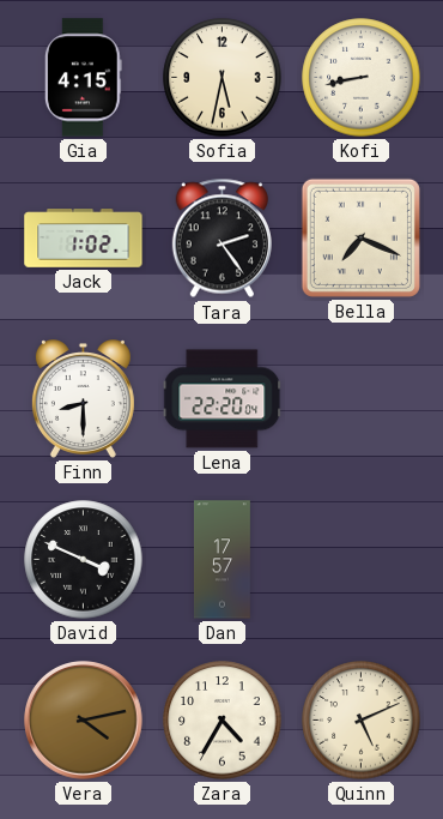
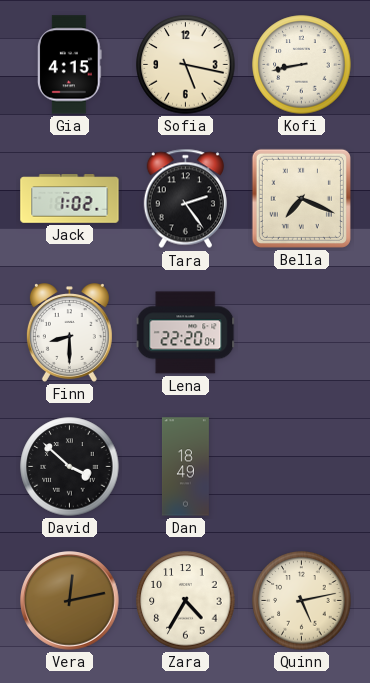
Sofia: 5:32 -> 5:17 (186, 65)
David: 3:49 -> 3:52 (70, 467)
Dan: 17:57 -> 18:49 (185, 467)
Vera: 4:13 -> 12:13 (70, 601)
Quinn: 5:11 -> 5:13 (302, 601)
